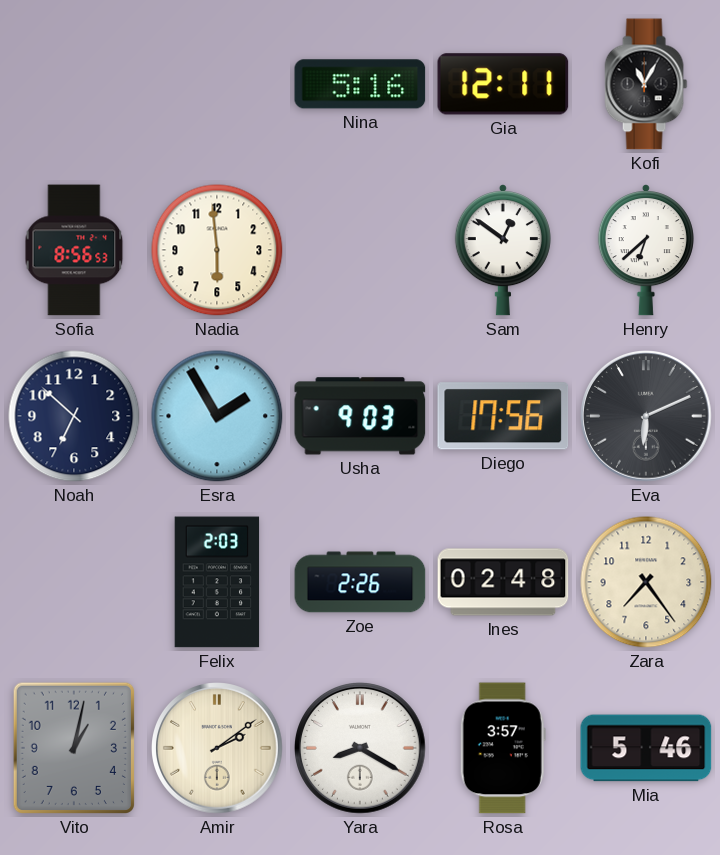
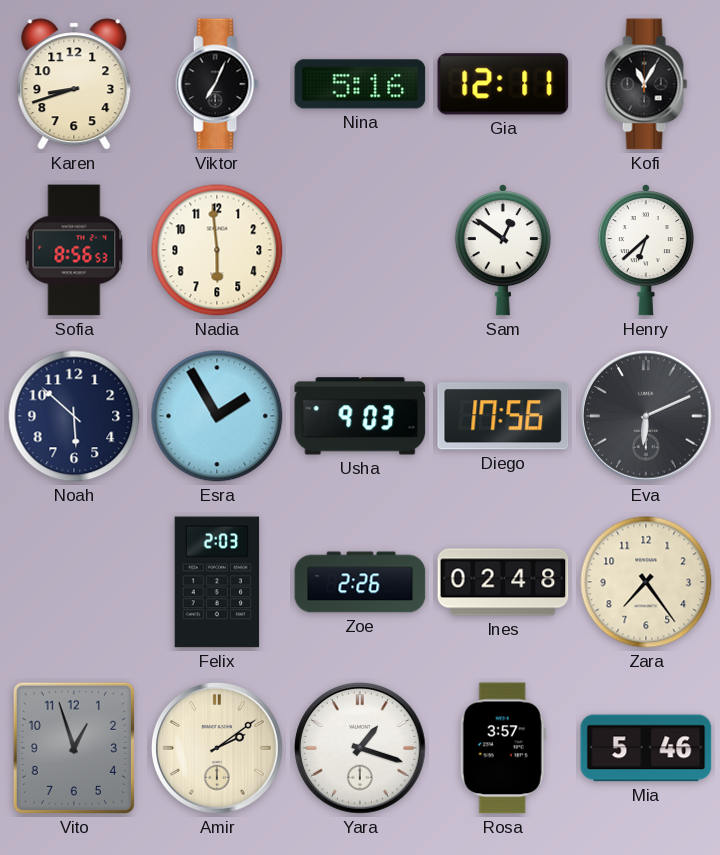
Karen: none -> 8:42 (74, 84)
Viktor: none -> 7:04 (217, 84)
Noah: 6:52 -> 5:52 (74, 416)
Vito: 1:02 -> 12:57 (74, 748)
Yara: 8:20 -> 1:18 (361, 749)
